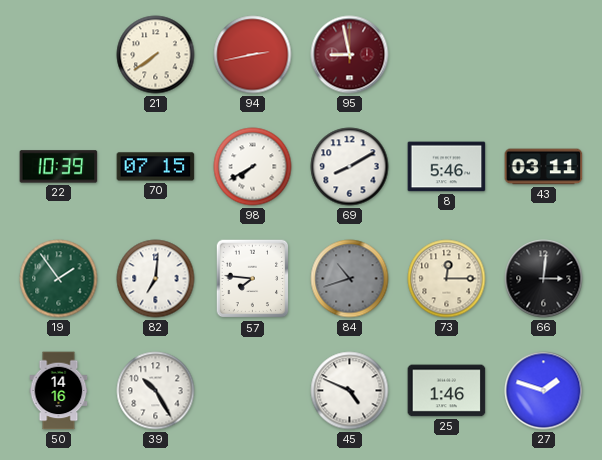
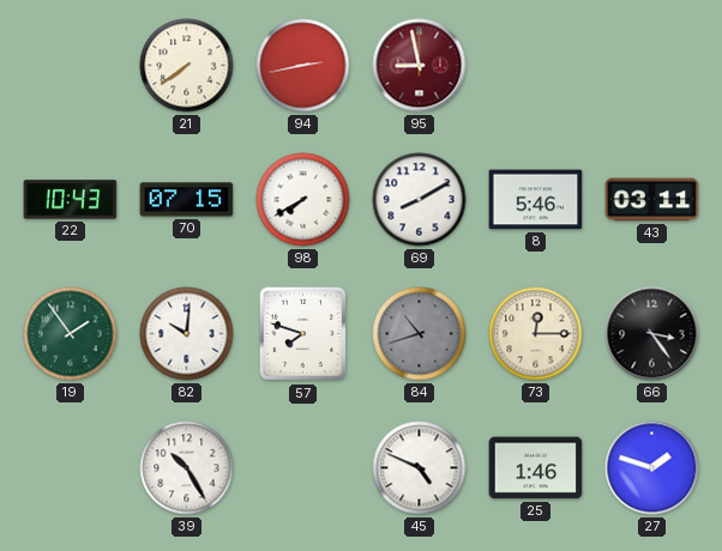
22: 10:39 -> 10:43 (71, 200)
82: 7:01 -> 10:01 (187, 334)
57: 7:46 -> 7:48 (303, 334)
66: 3:01 -> 3:24 (652, 334)
50: 14:16 -> none (59, 391)
